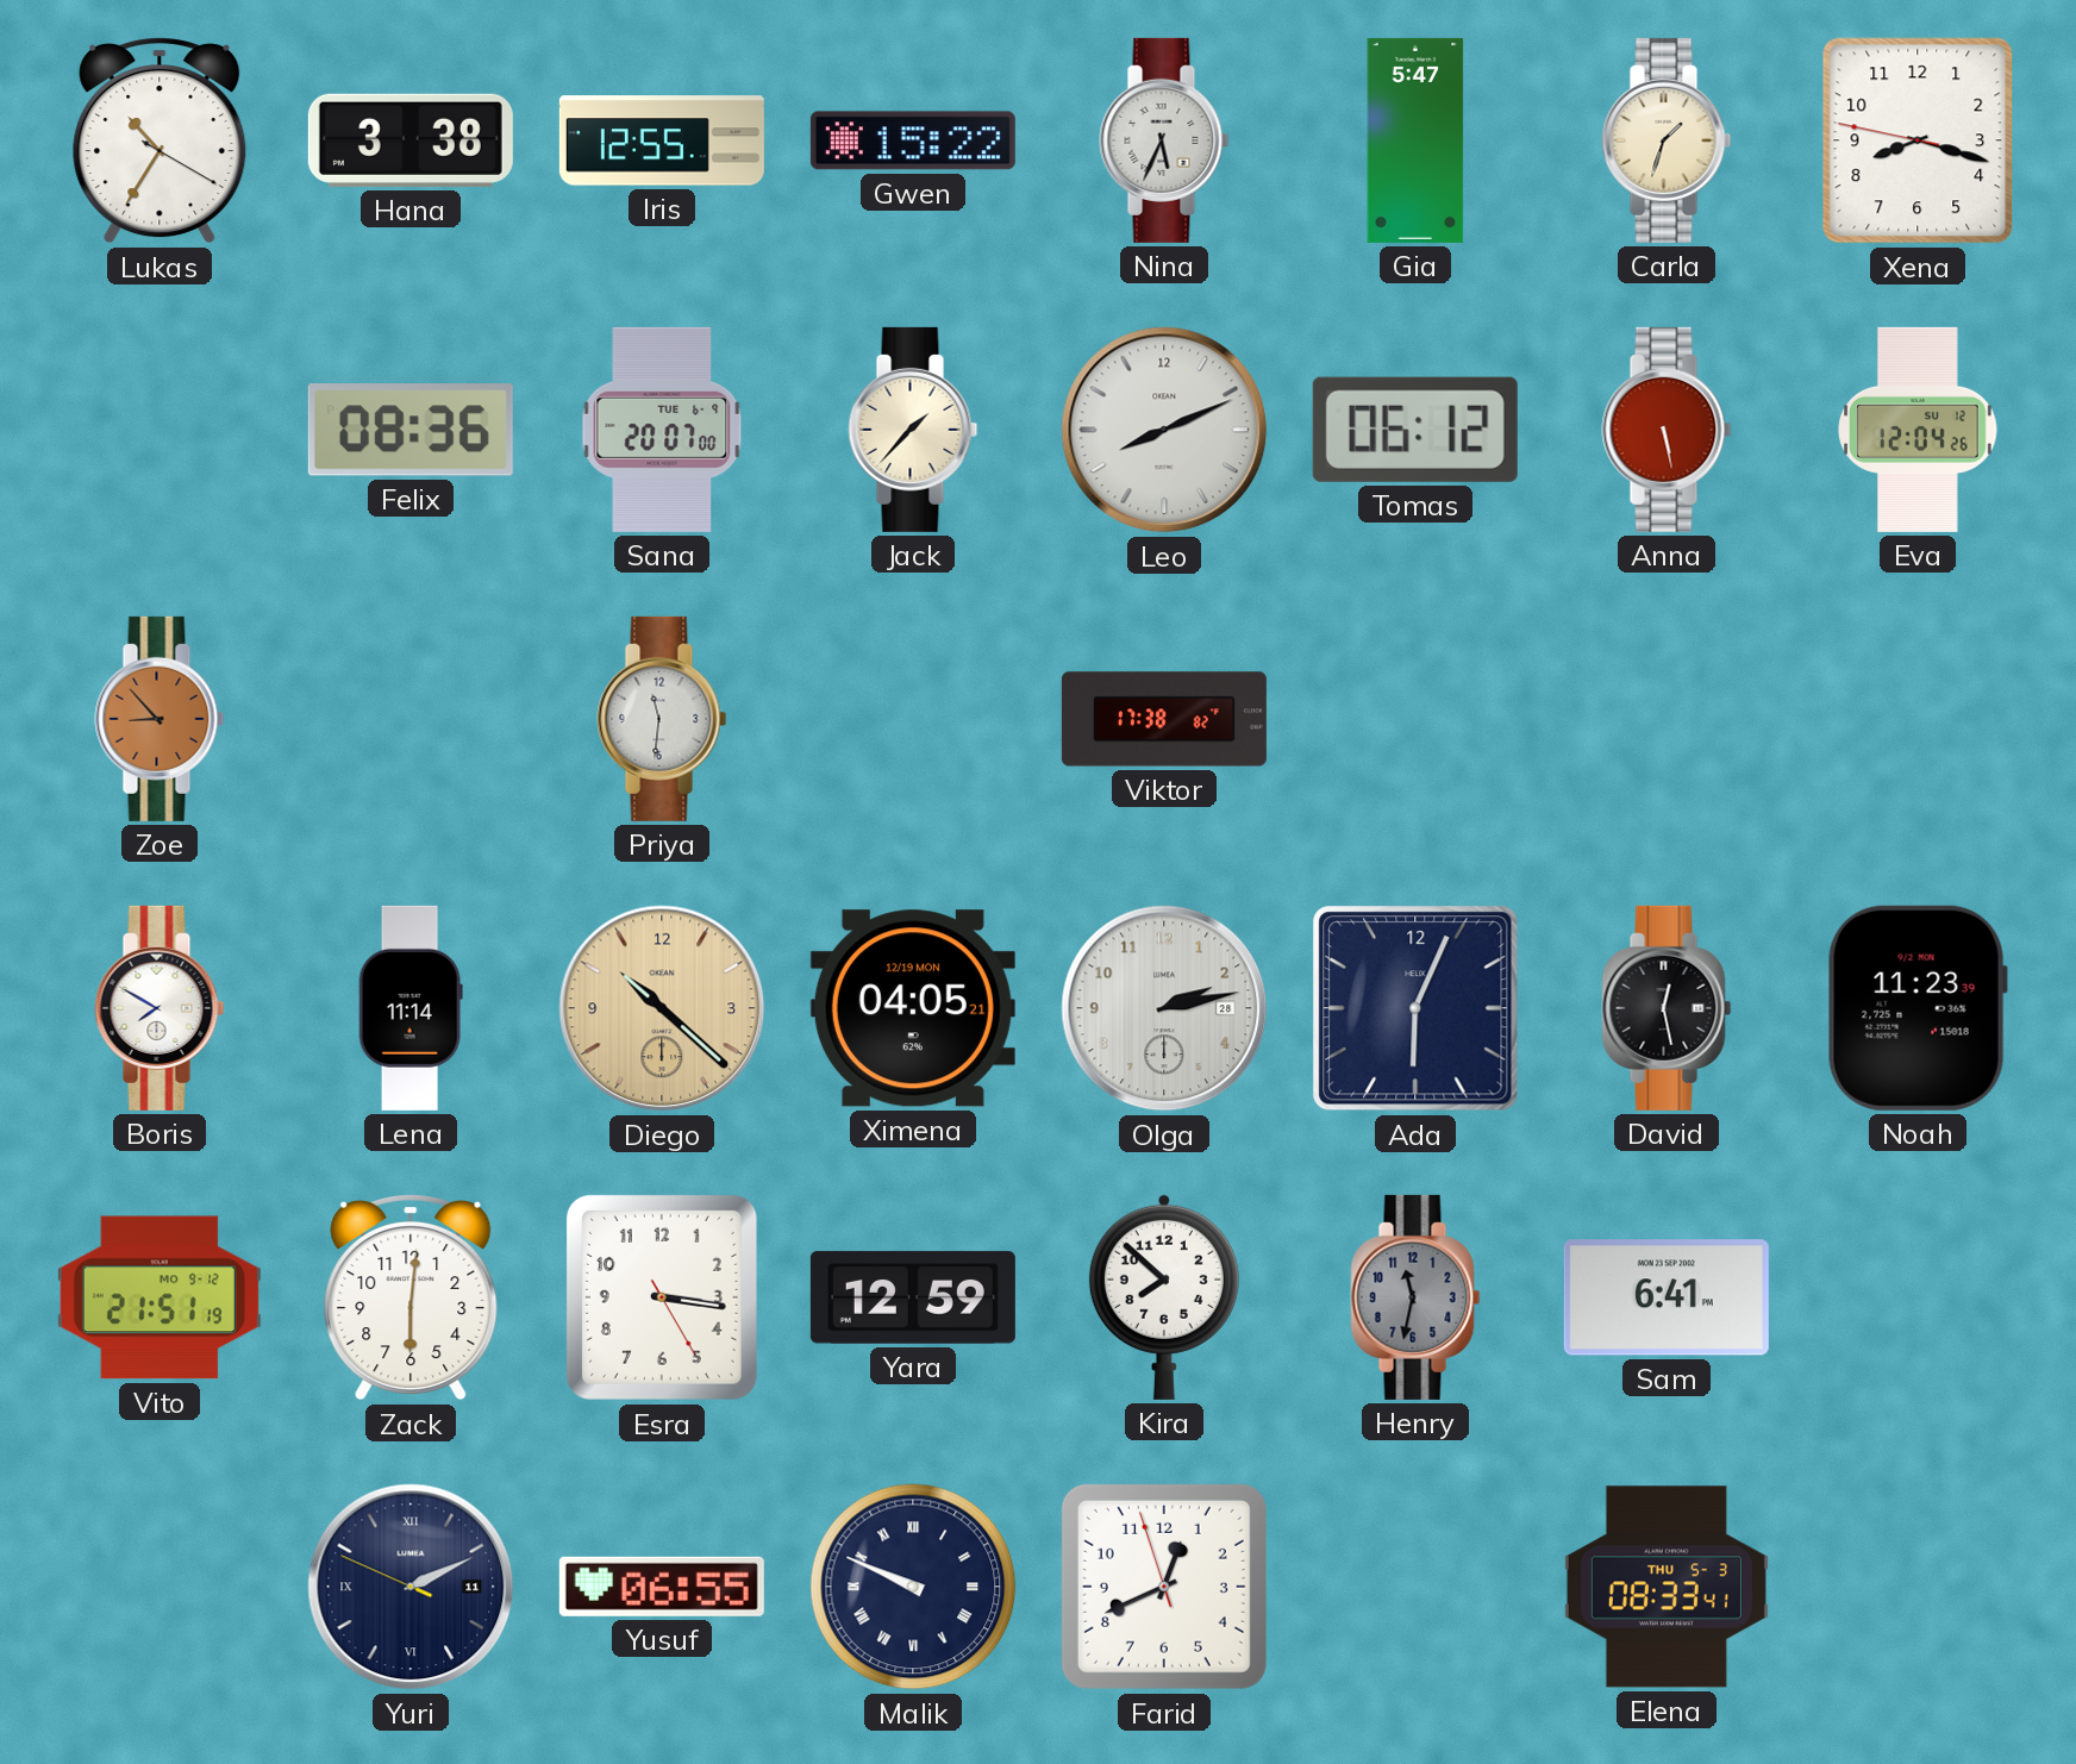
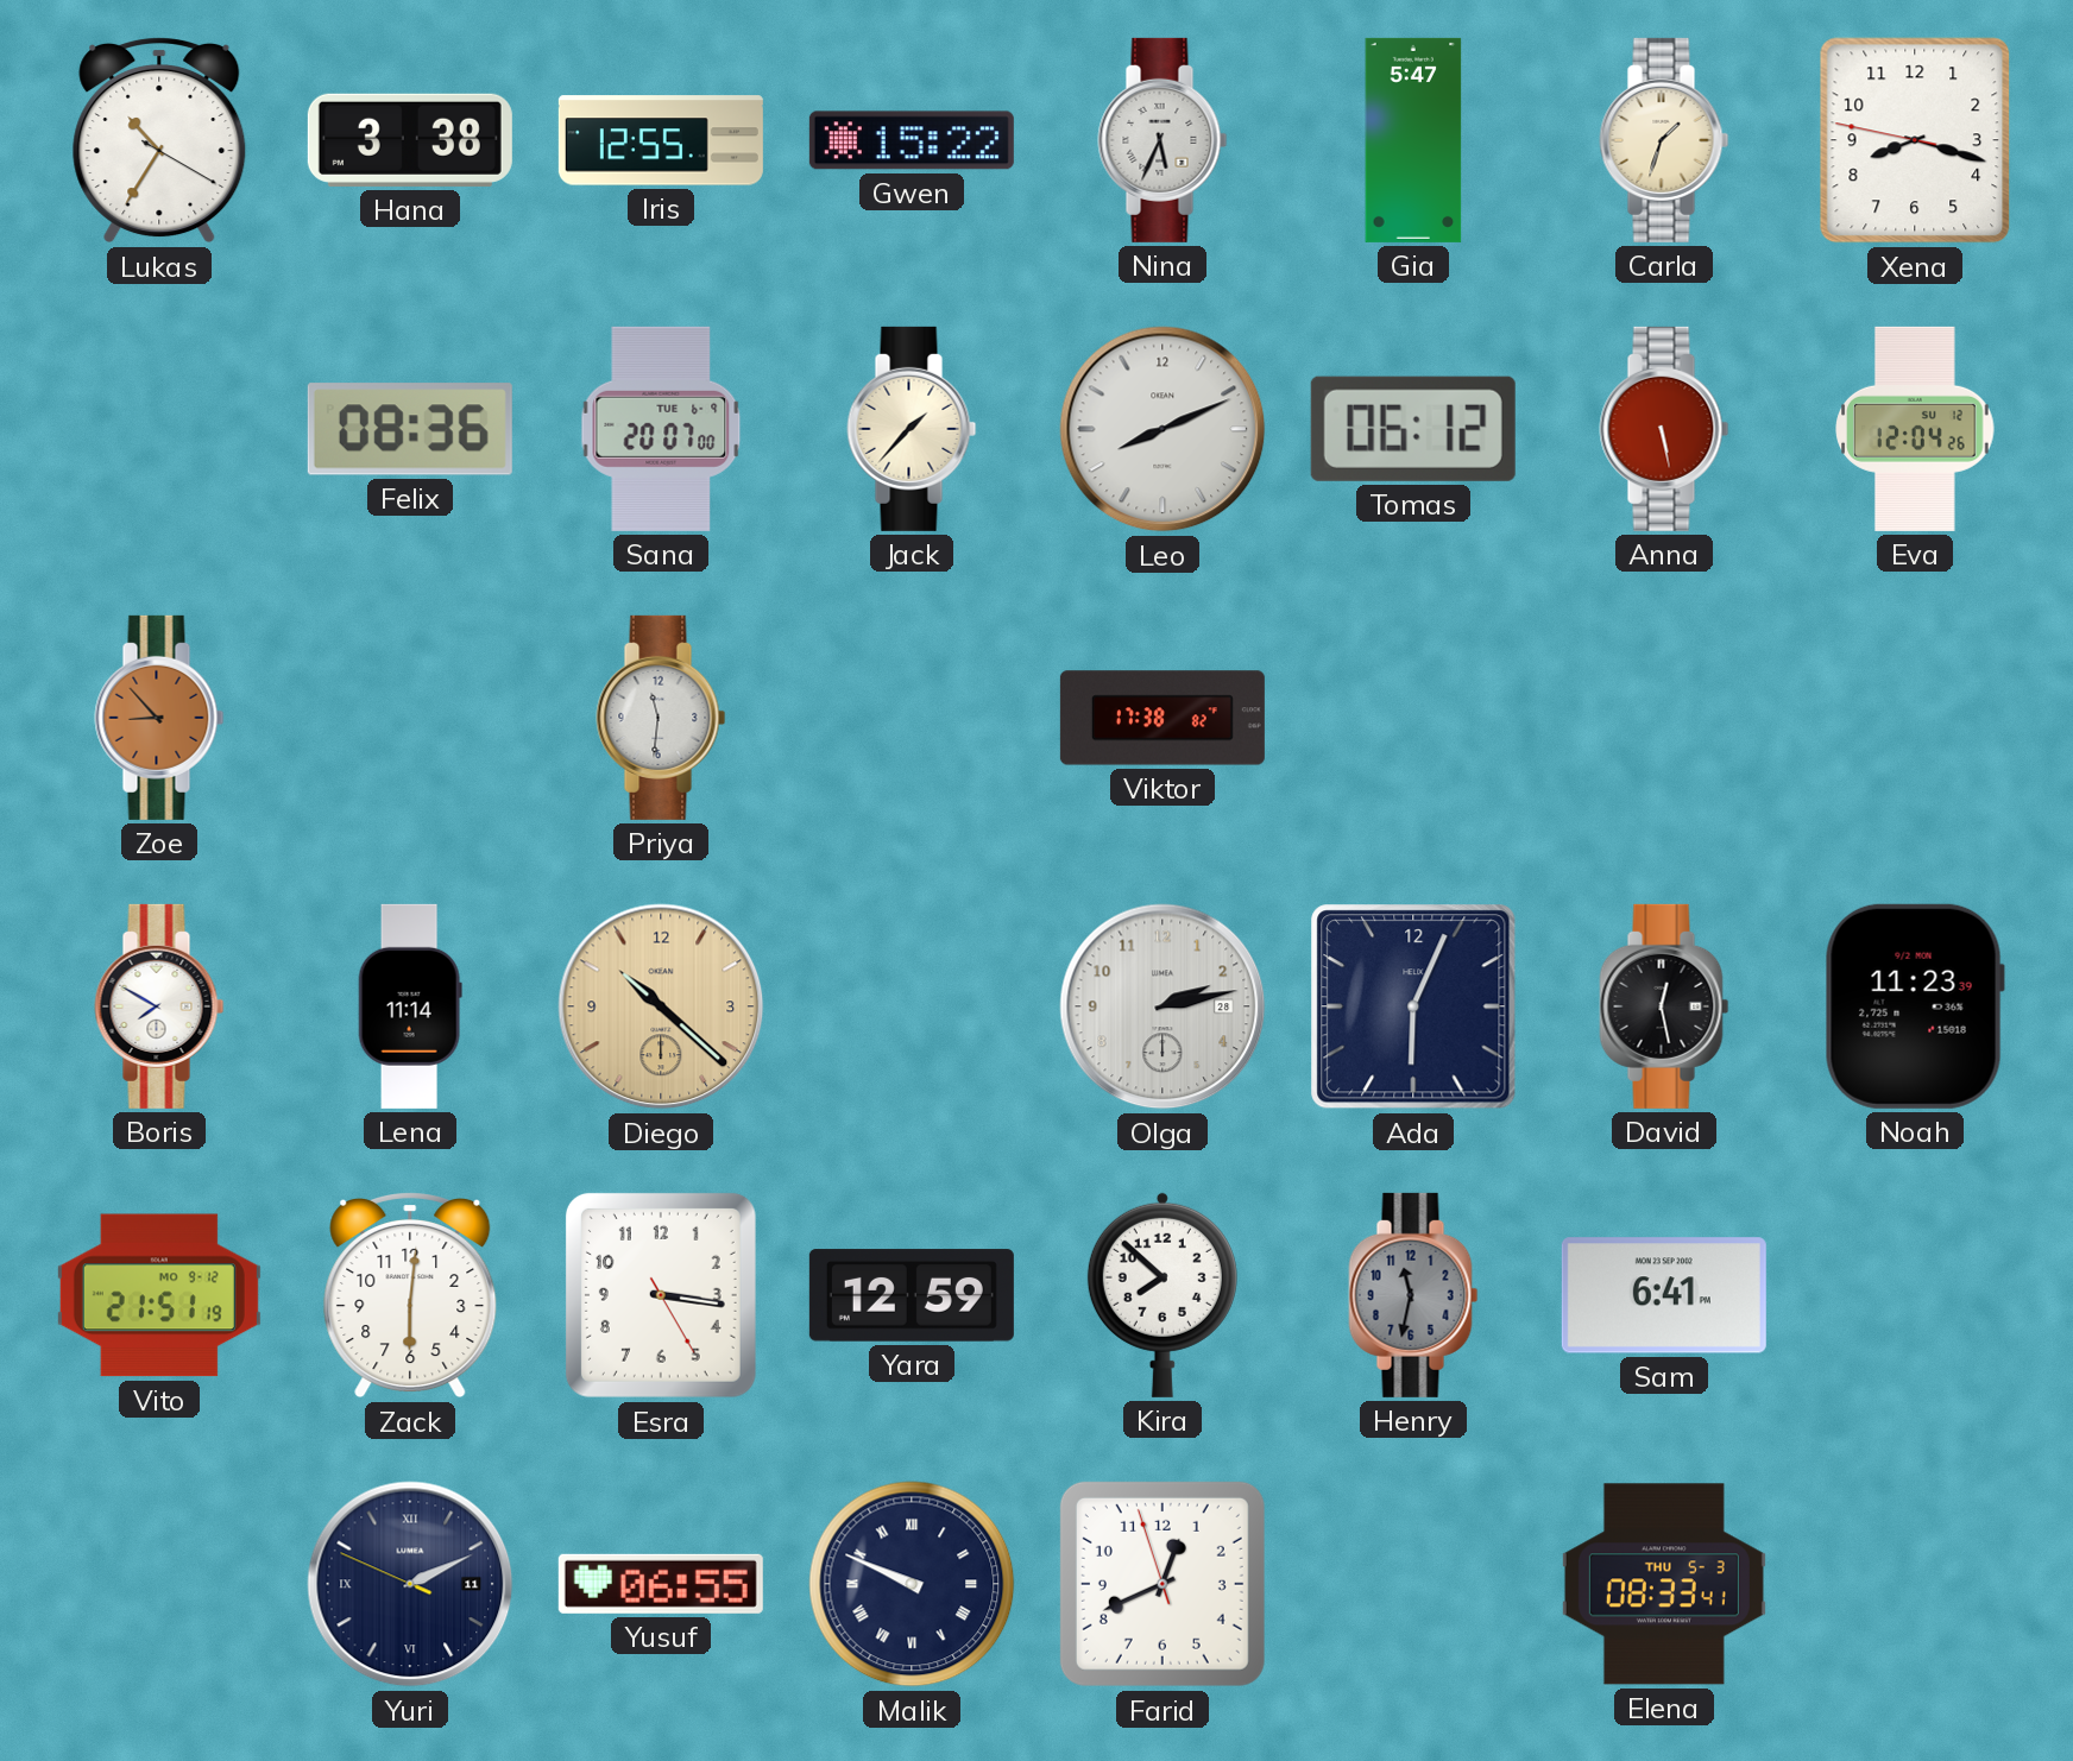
Ximena: 04:05 -> none (913, 1008)
